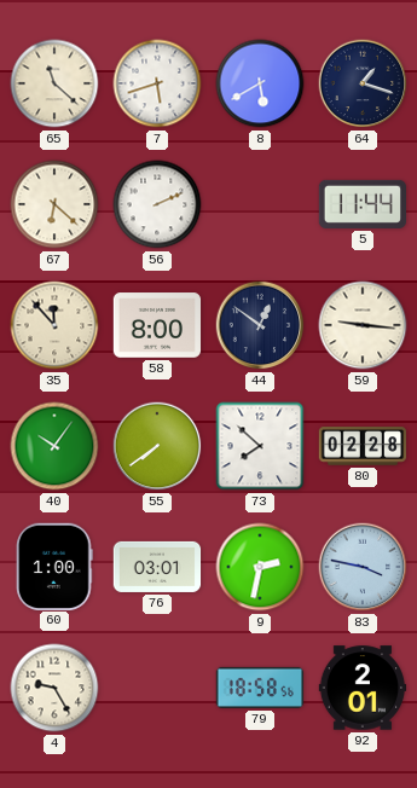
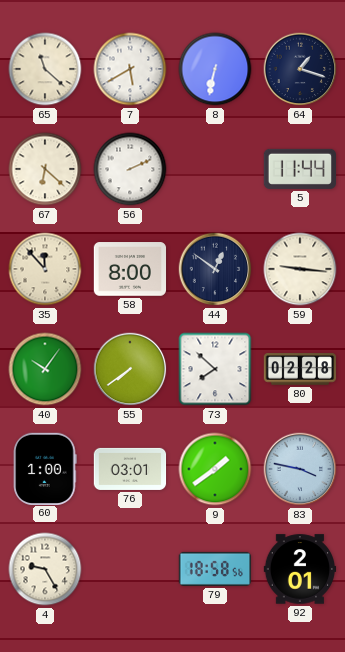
7: 5:42 -> 5:40 (130, 69)
8: 5:40 -> 6:32 (215, 69)
9: 2:32 -> 1:39 (215, 469)
